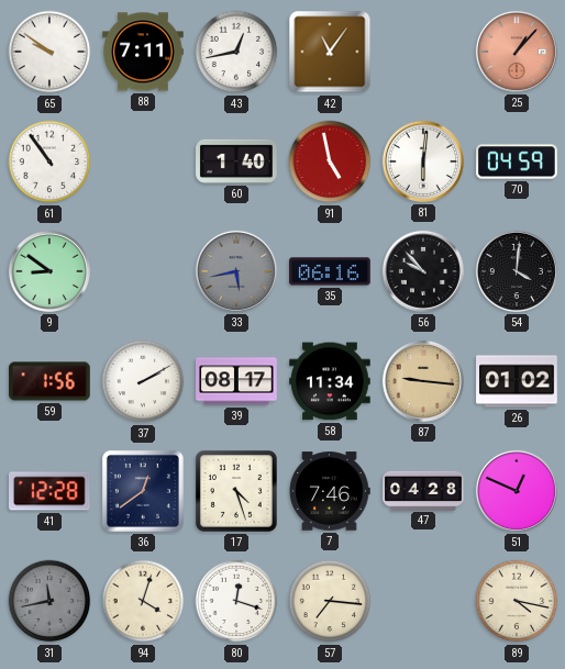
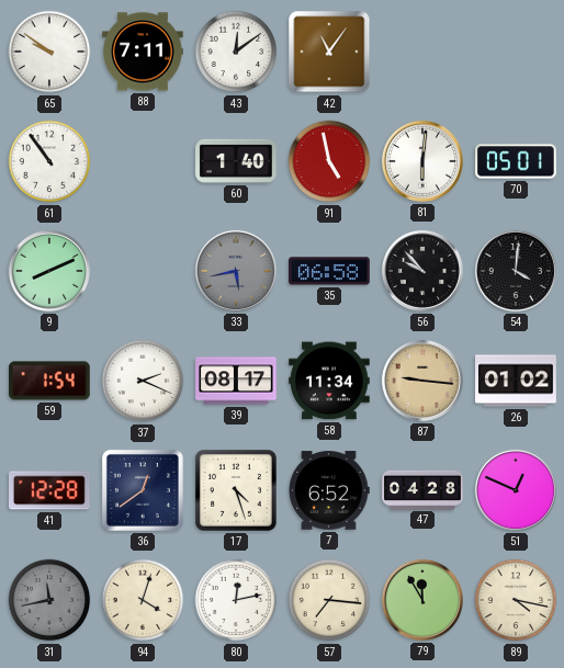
43: 12:43 -> 12:09 (236, 52)
25: 1:07 -> none (517, 52)
70: 04:59 -> 05:01 (516, 161)
9: 8:51 -> 8:11 (49, 271)
35: 06:16 -> 06:58 (329, 271)
59: 1:56 -> 1:54 (49, 381)
37: 2:10 -> 2:19 (143, 381)
7: 7:46 -> 6:52 (329, 490)
80: 12:18 -> 12:13 (236, 600)
79: none -> 11:55 (422, 600)
